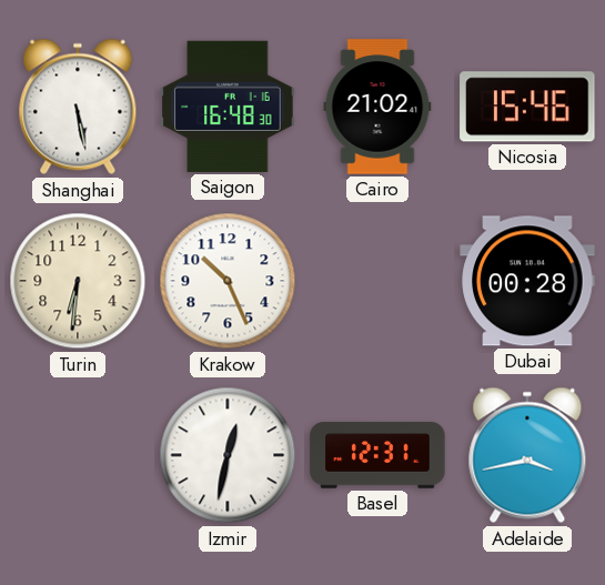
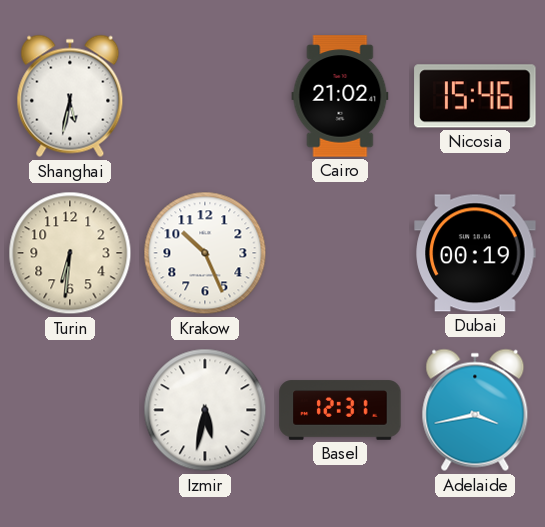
Shanghai: 5:28 -> 5:32 (70, 96)
Saigon: 16:48 -> none (228, 107)
Dubai: 00:28 -> 00:19 (475, 253)
Izmir: 12:32 -> 5:32 (205, 410)
